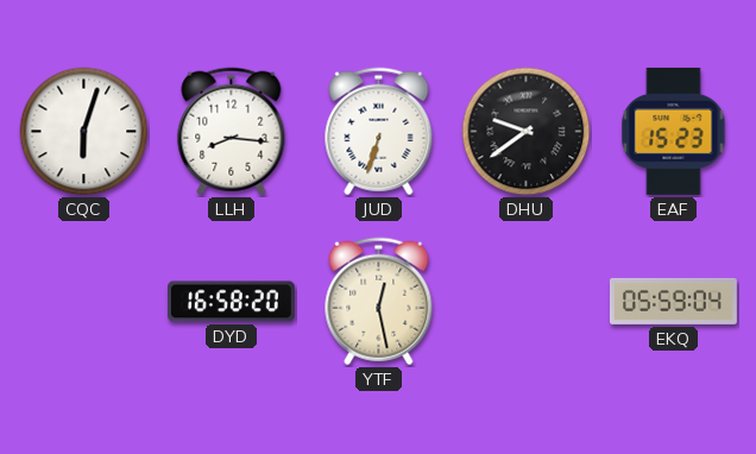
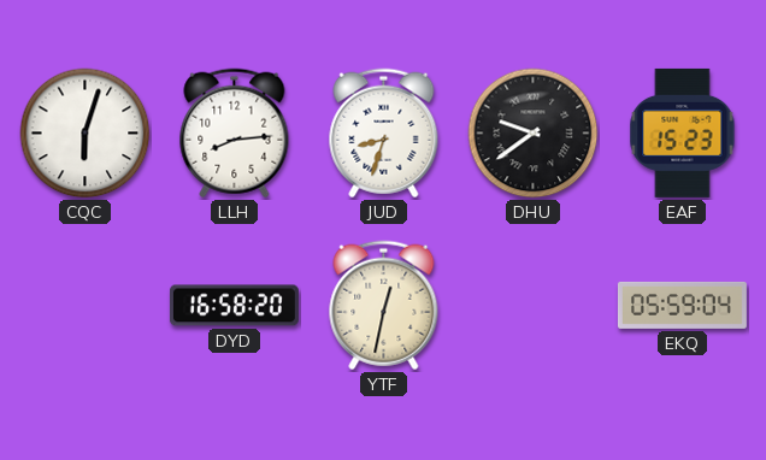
LLH: 8:16 -> 8:14 (235, 134)
JUD: 6:33 -> 8:33 (384, 134)
YTF: 12:28 -> 12:32 (384, 306)
